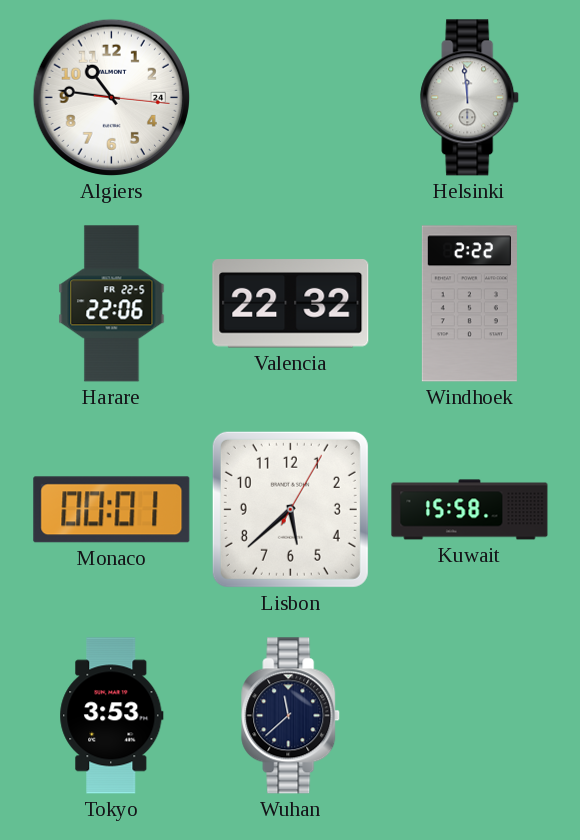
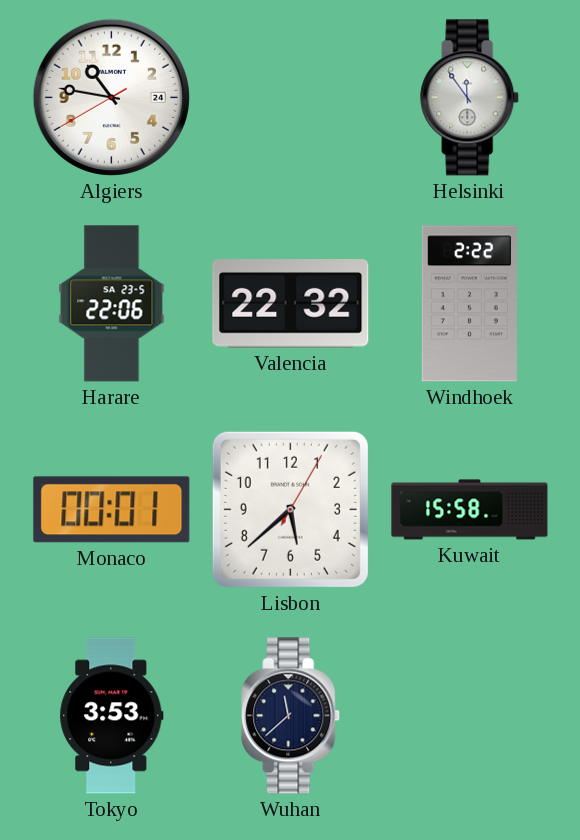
Algiers: 10:46:16 -> 10:46:40 (111, 97)
Helsinki: 11:59 -> 11:54 (470, 98)
Harare date: FR 22-5 -> SA 23-5 (112, 304)
